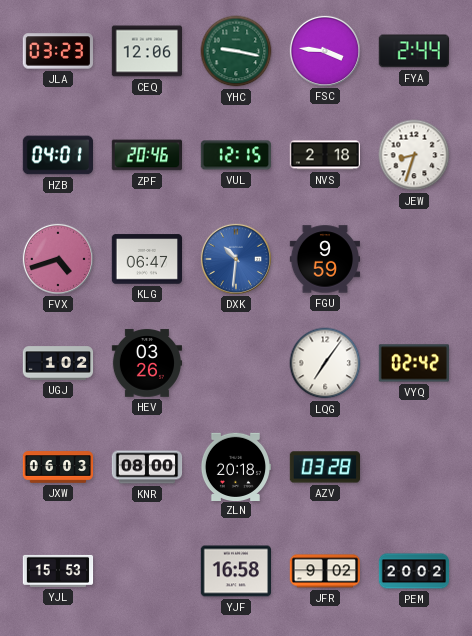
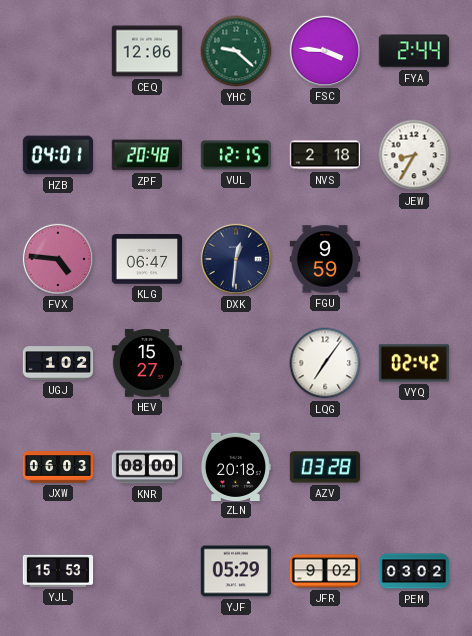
JLA: 03:23 -> none (57, 51)
YHC: 9:17 -> 9:22 (236, 51)
ZPF: 20:46 -> 20:48 (146, 155)
JEW: 8:33 -> 8:35 (414, 155)
FVX: 4:42 -> 4:46 (57, 258)
DXK: 10:31 -> 12:31 (235, 258)
DXK dial: blue -> navy (235, 258)
HEV: 03:26 -> 15:27 (147, 363)
YJF: 16:58 -> 05:29 (235, 571)
PEM: 20:02 -> 03:02 (414, 571)
